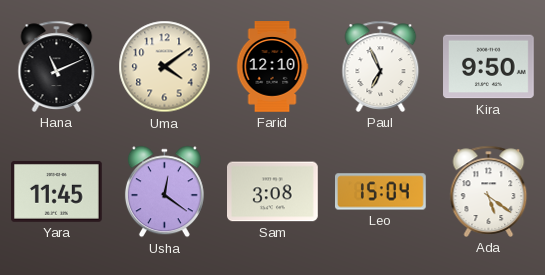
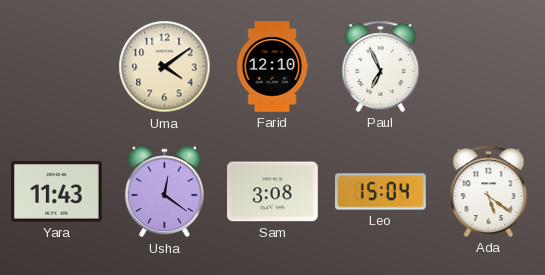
Hana: 11:11 -> none (57, 66)
Kira: 9:50 -> none (489, 67)
Yara: 11:45 -> 11:43 (57, 191)
